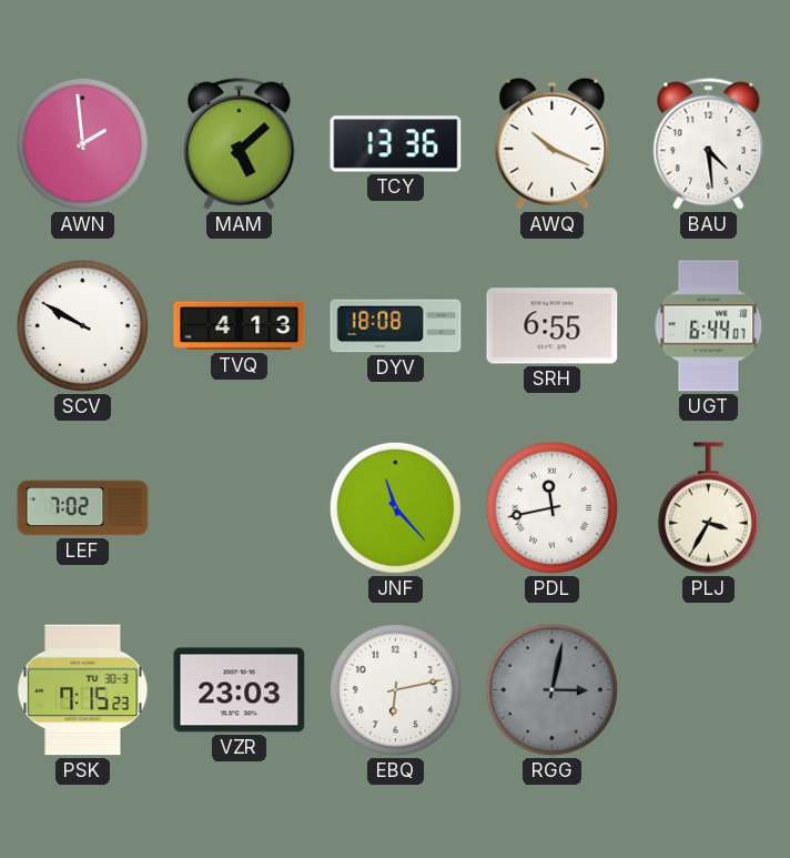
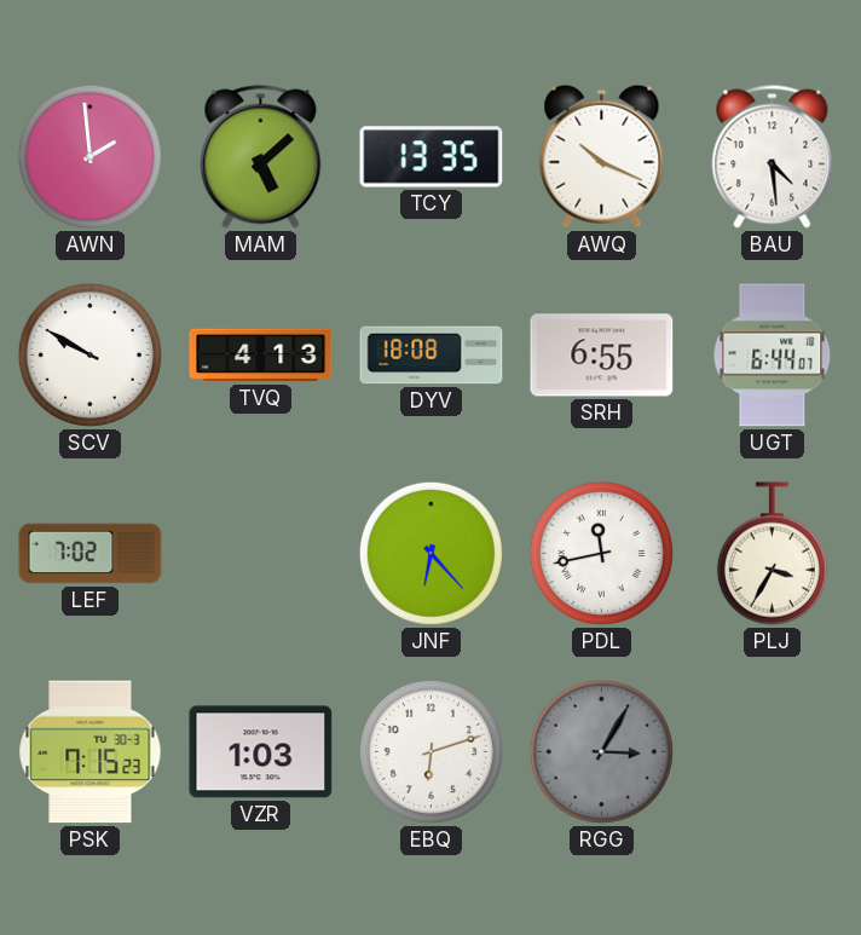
TCY: 13:36 -> 13:35 (432, 157)
JNF: 11:23 -> 6:23 (431, 553)
VZR: 23:03 -> 1:03 (261, 752)
EBQ: 6:13 -> 6:12 (431, 751)
RGG: 3:02 -> 3:05 (601, 751)
